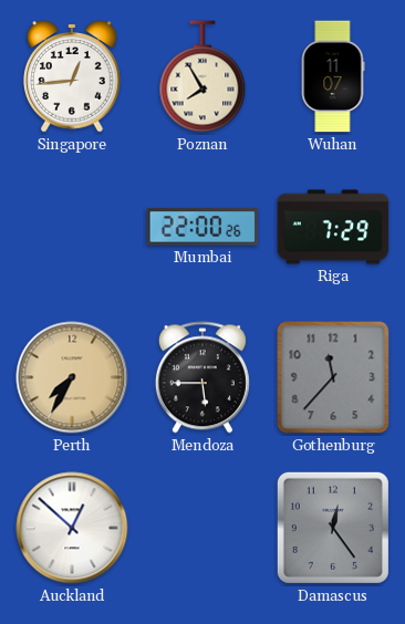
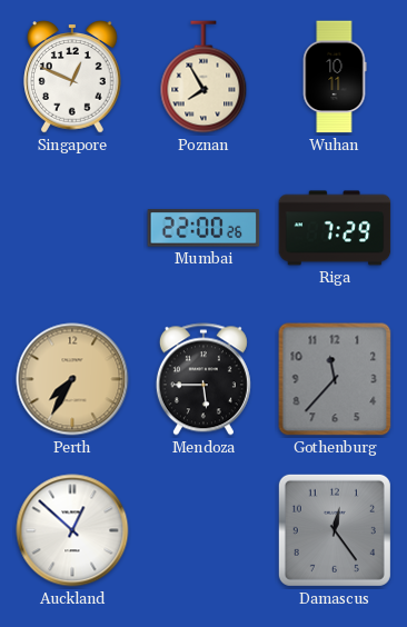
Singapore: 12:44 -> 12:49 (72, 77)
Wuhan: 11:07 -> 10:11 (335, 77)
